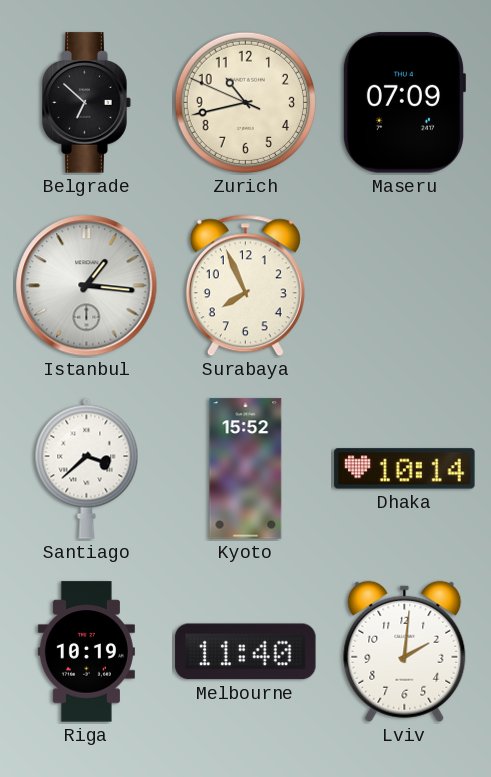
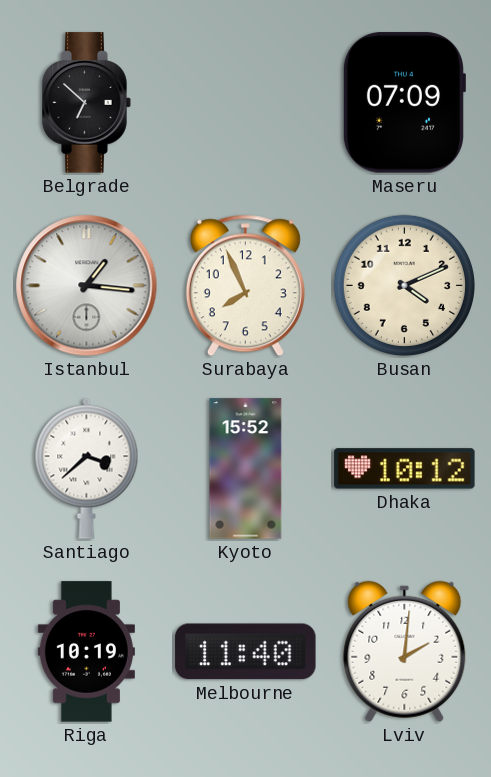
Zurich: 10:42 -> none (245, 102)
Busan: none -> 4:11 (404, 285)
Dhaka: 10:14 -> 10:12 (405, 469)
